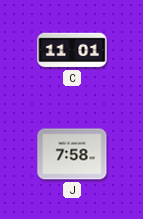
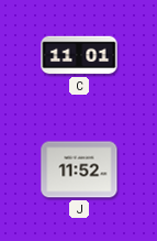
J: 7:58 -> 11:52 (79, 169)
